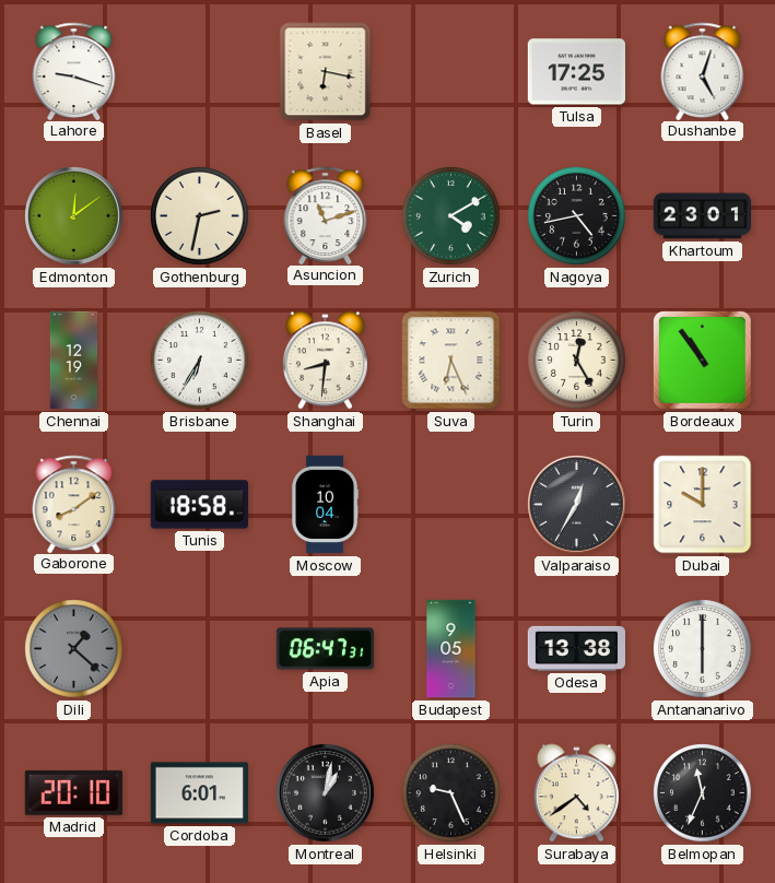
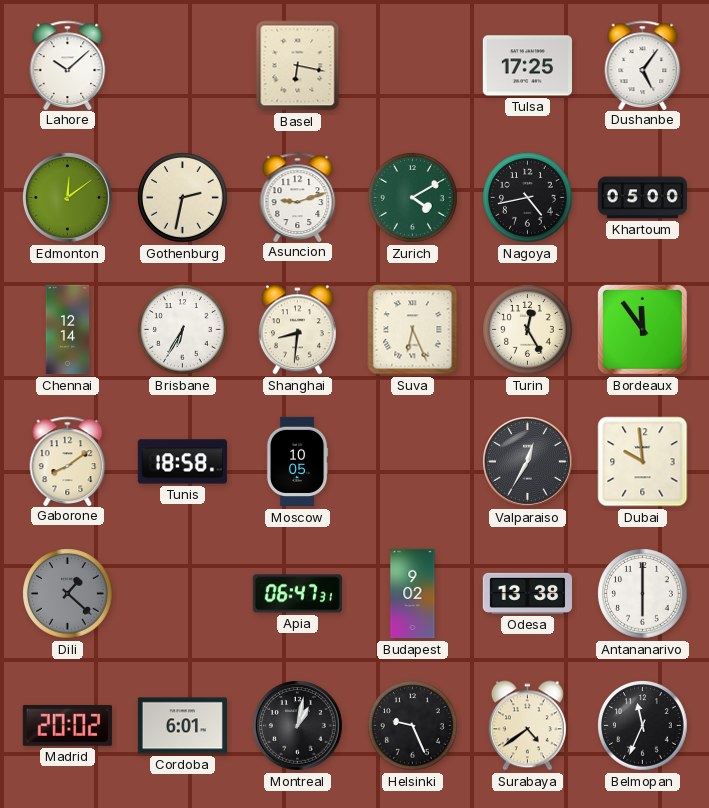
Lahore: 9:18 -> 10:08 (68, 65)
Dushanbe: 5:03 -> 5:06 (643, 65)
Asuncion: 11:12 -> 9:12 (298, 197)
Khartoum: 23:01 -> 05:00 (642, 198)
Chennai: 12:19 -> 12:14 (68, 330)
Bordeaux: 10:54 -> 11:54 (642, 329)
Moscow: 10:04 -> 10:05 (297, 462)
Dubai: 10:00 -> 9:59 (643, 462)
Budapest: 9:05 -> 9:02 (413, 594)
Madrid: 20:10 -> 20:02 (67, 725)
